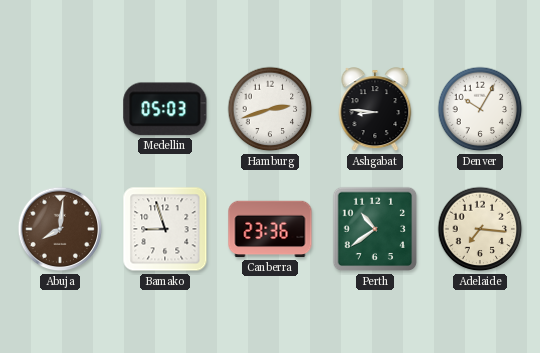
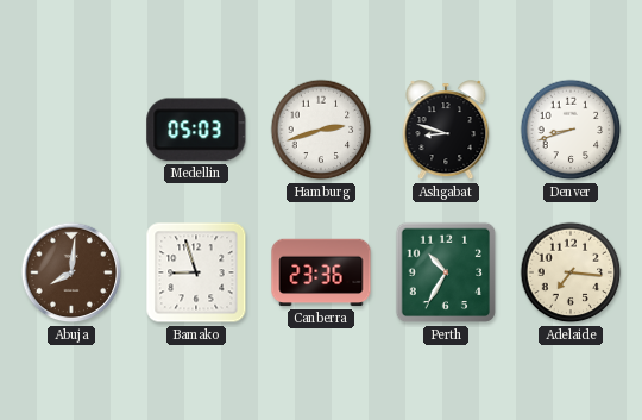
Ashgabat: 8:46 -> 8:48 (446, 131)
Denver: 10:05 -> 8:42 (571, 130)
Perth: 10:39 -> 10:35 (446, 272)
